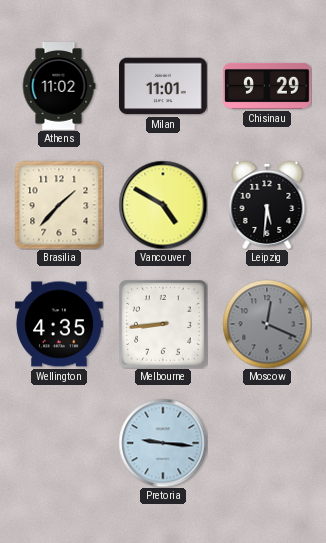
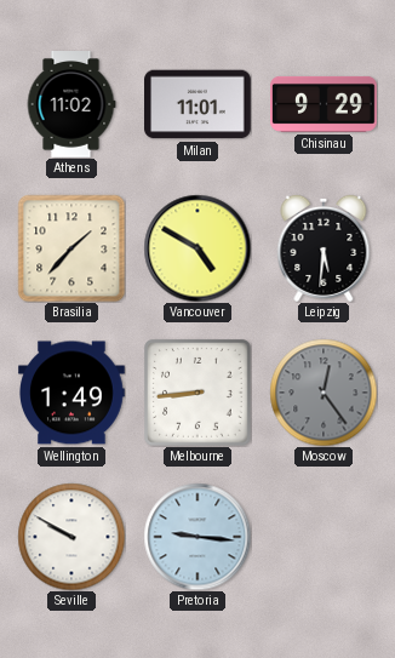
Wellington: 4:35 -> 1:49 (73, 393)
Moscow: 12:19 -> 12:24 (324, 393)
Seville: none -> 9:50 (71, 537)
